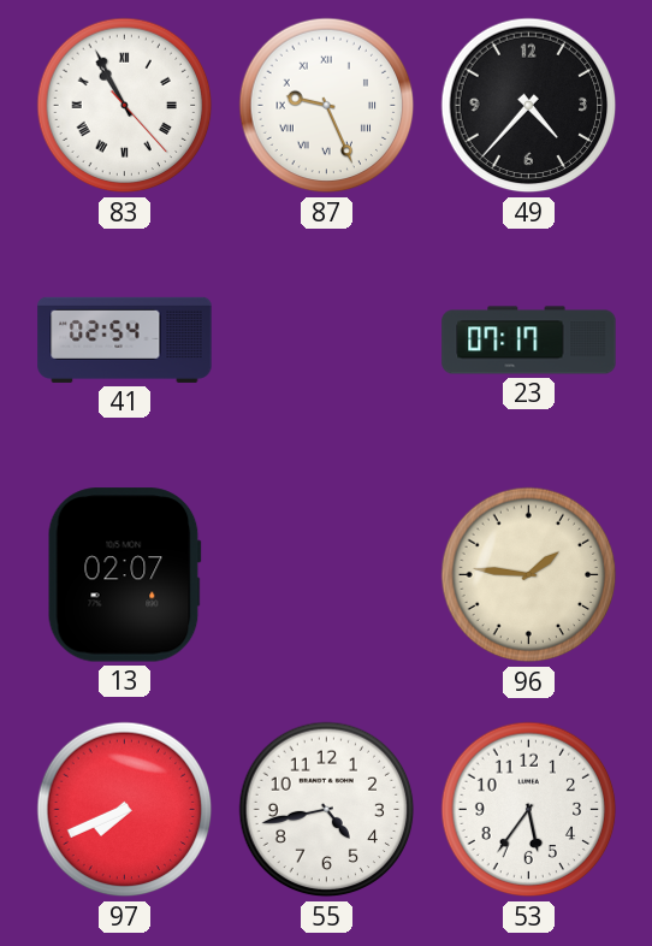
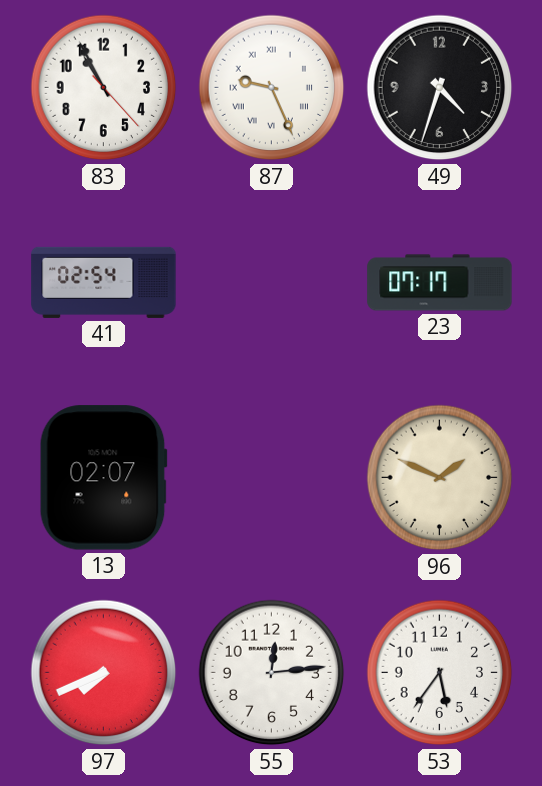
83 numerals: Roman -> Arabic (104, 88)
49: 4:37 -> 4:33 (440, 88)
96: 1:46 -> 1:49 (440, 478)
55: 4:43 -> 12:14 (272, 673)
